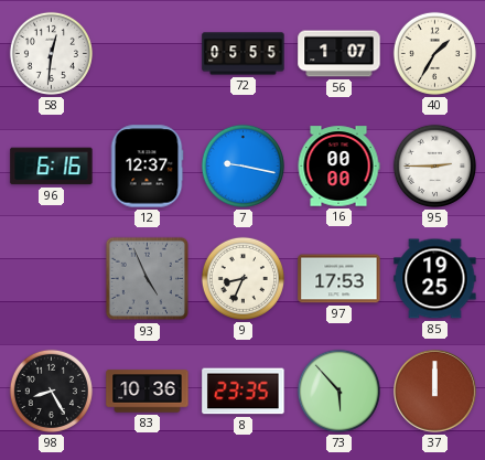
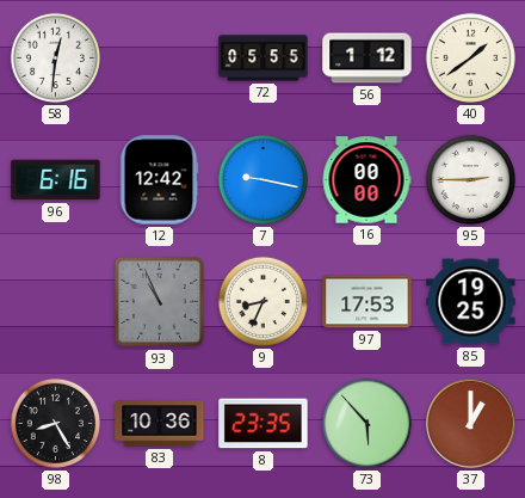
56: 1:07 -> 1:12 (367, 59)
40: 1:35 -> 1:39 (470, 57)
12: 12:37 -> 12:42 (159, 180)
93: 4:56 -> 10:56 (160, 302)
37: 12:00 -> 1:00 (471, 424)
